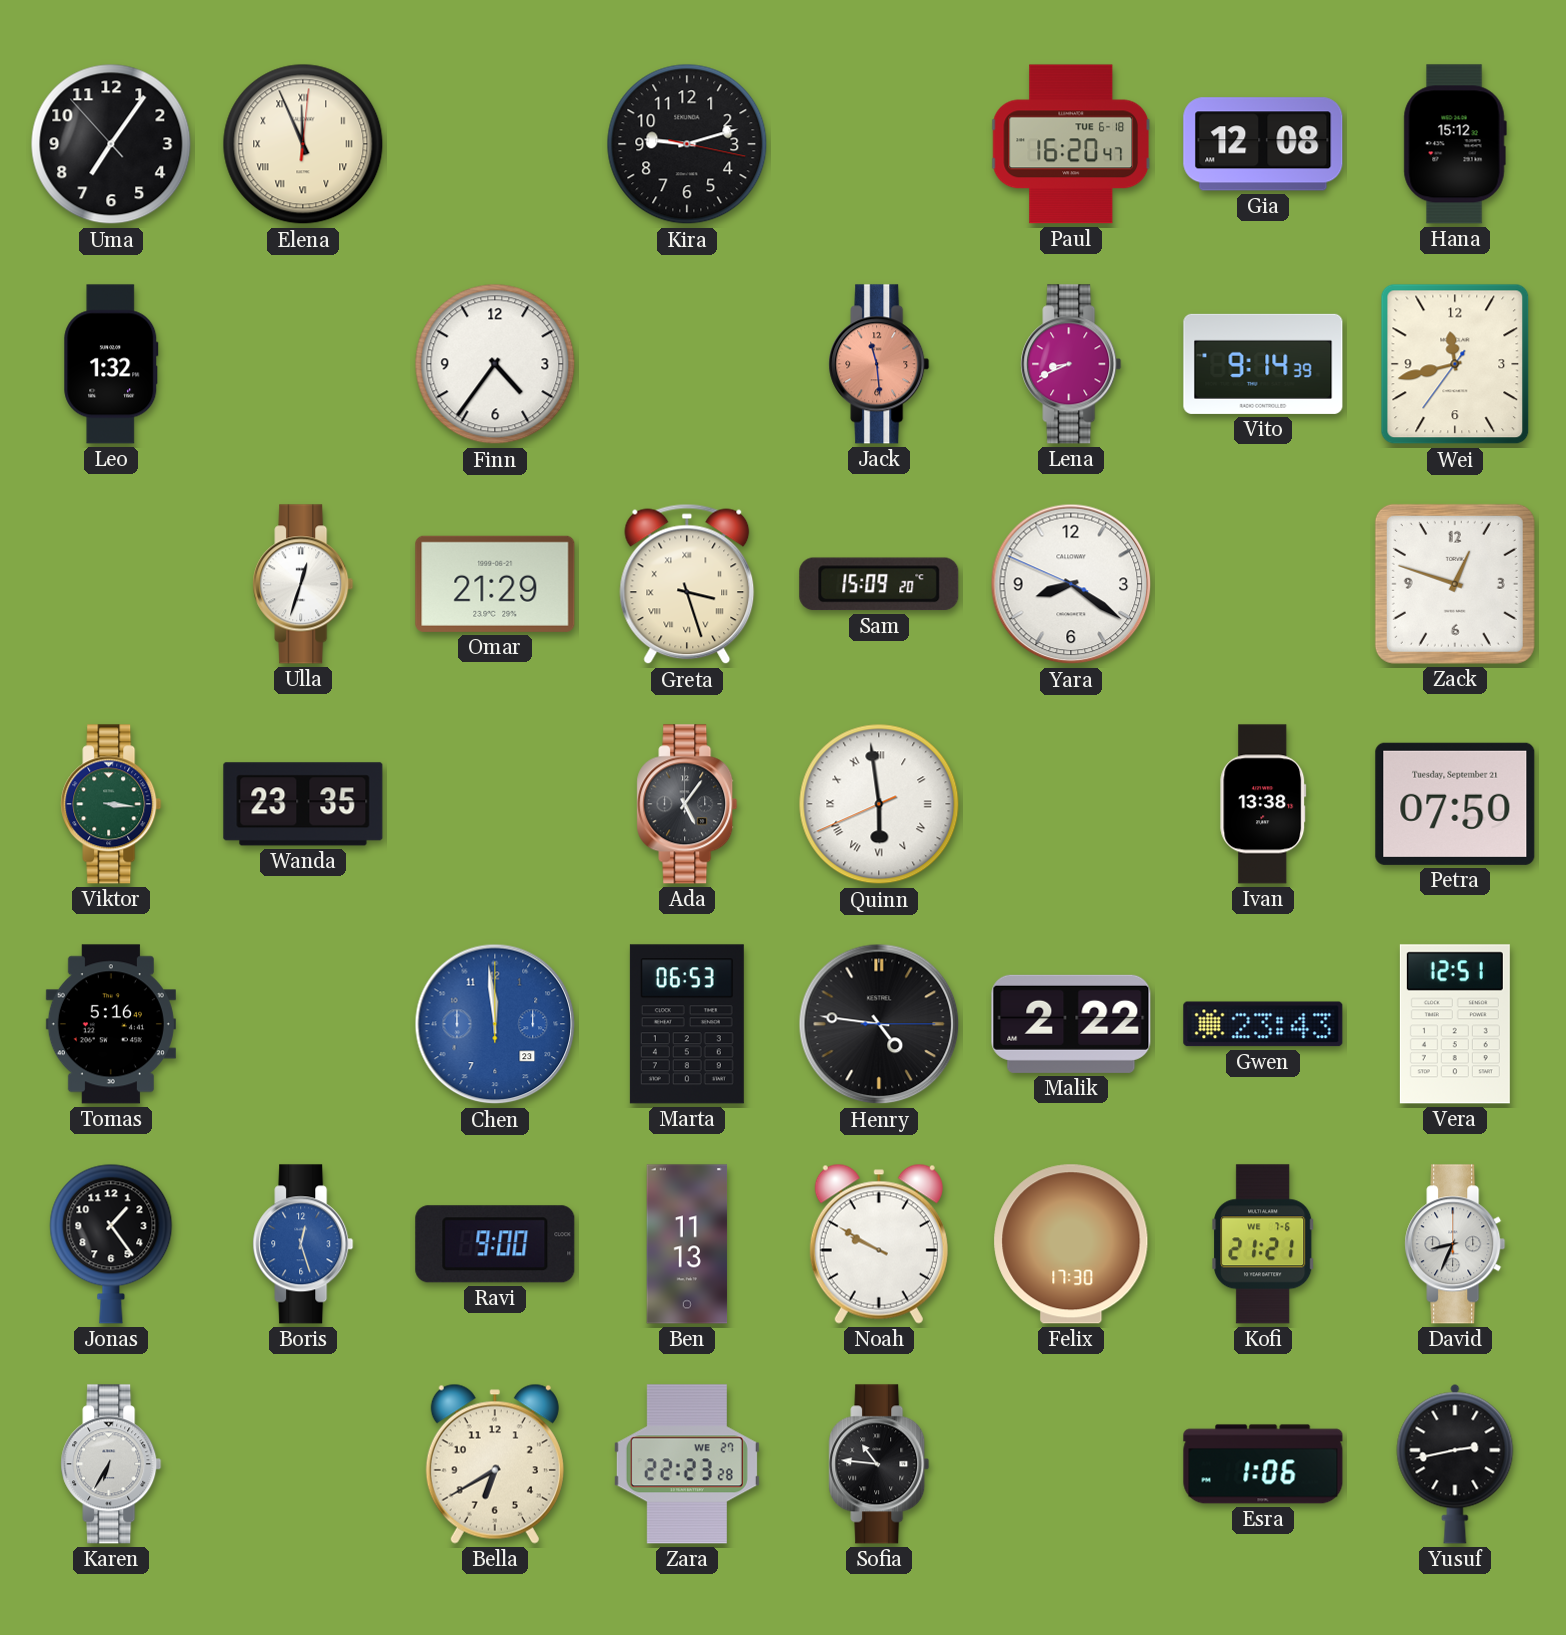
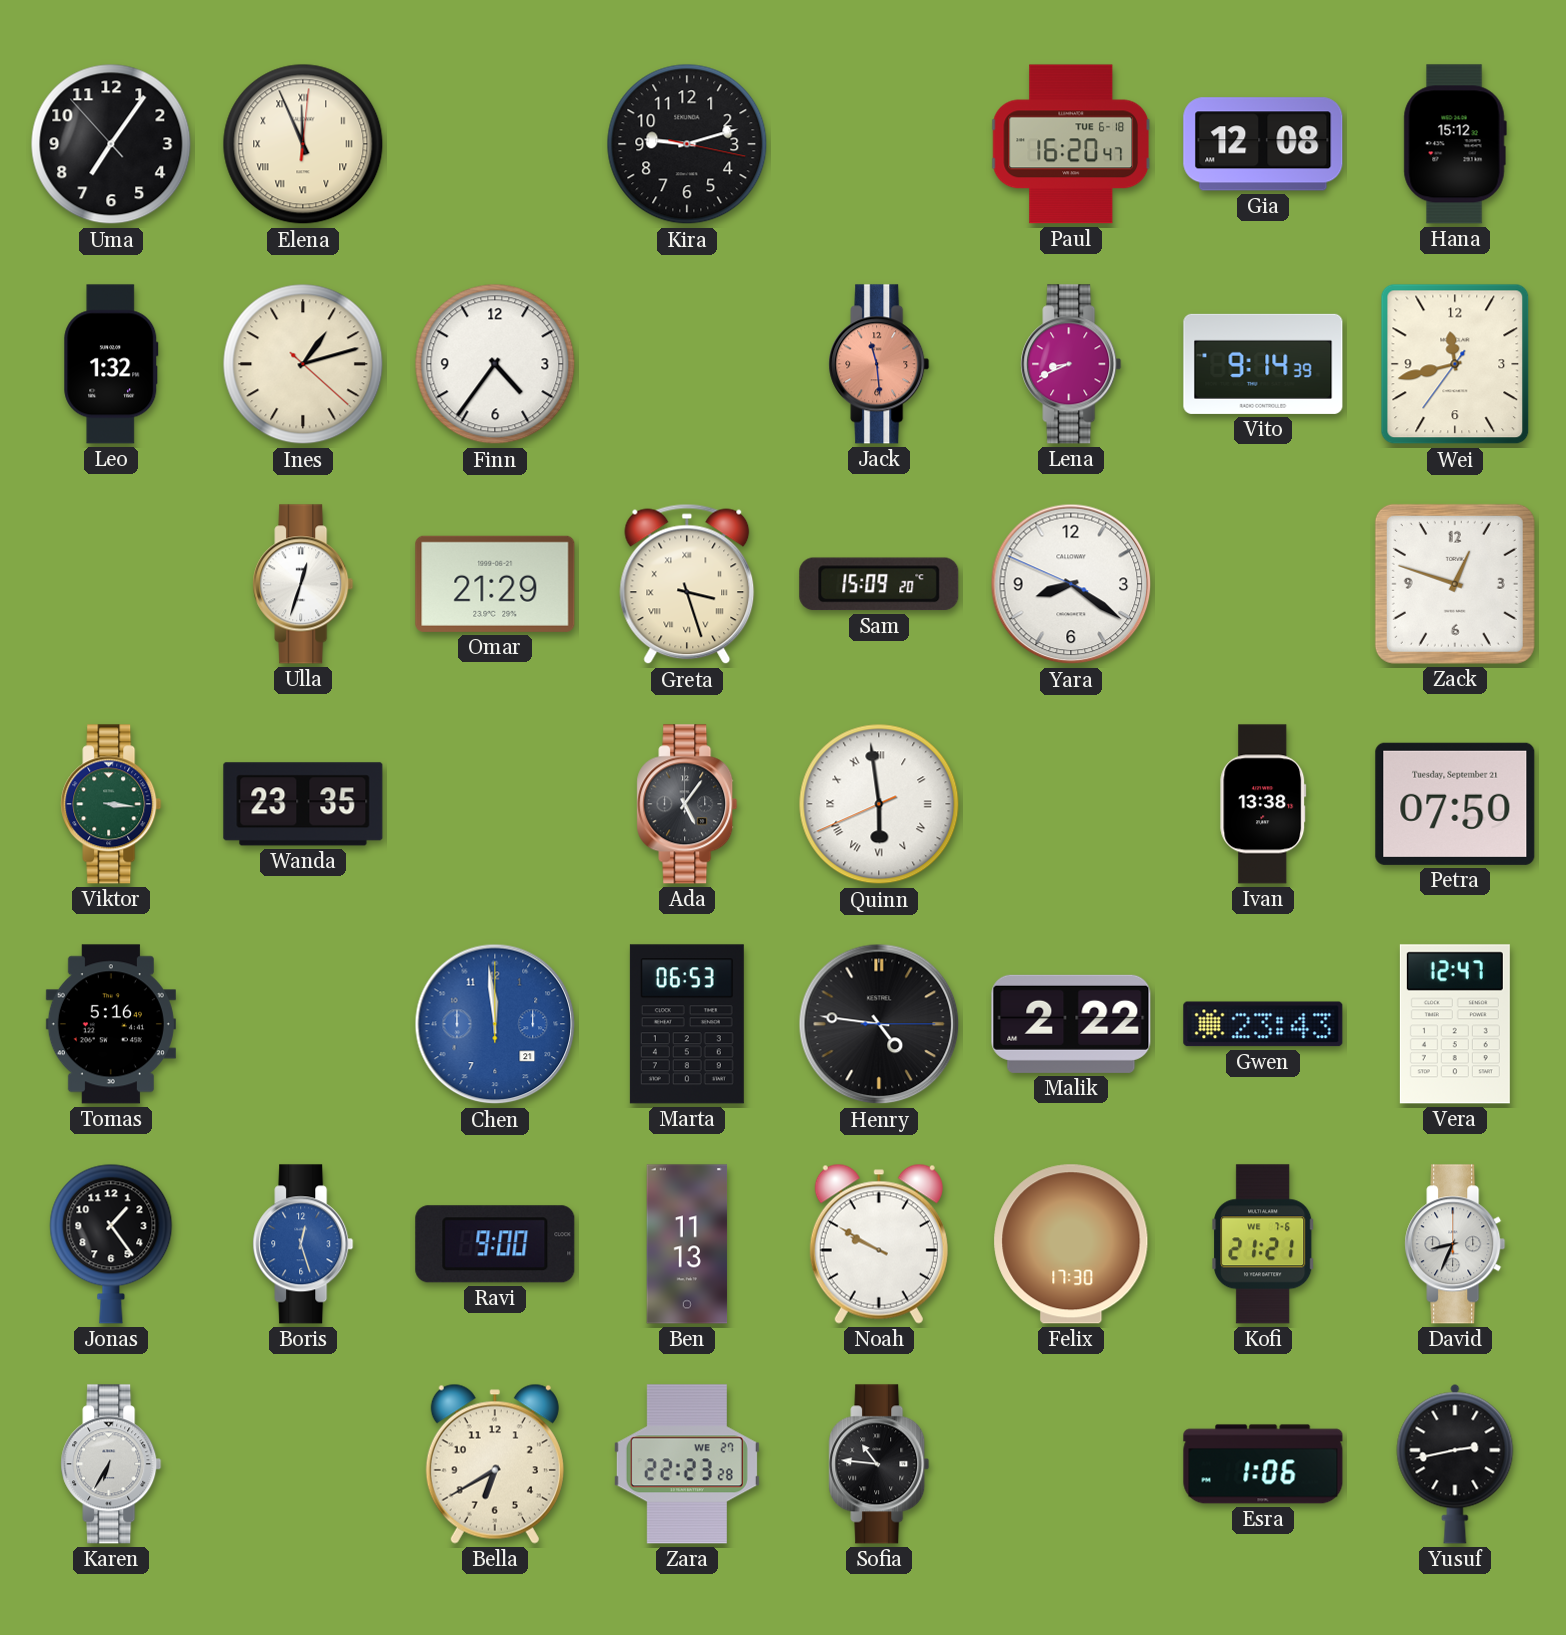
Ines: none -> 1:12 (303, 364)
Chen date: 23 -> 21 (495, 1024)
Vera: 12:51 -> 12:47 (1455, 1024)
